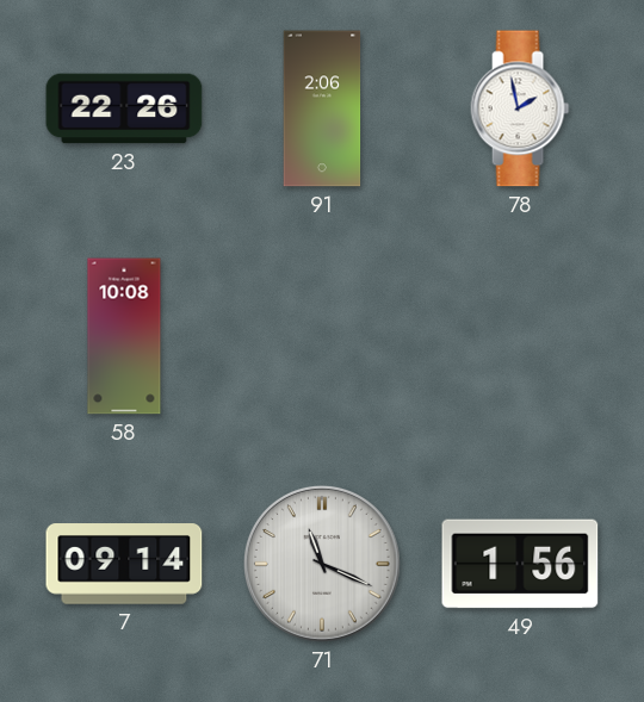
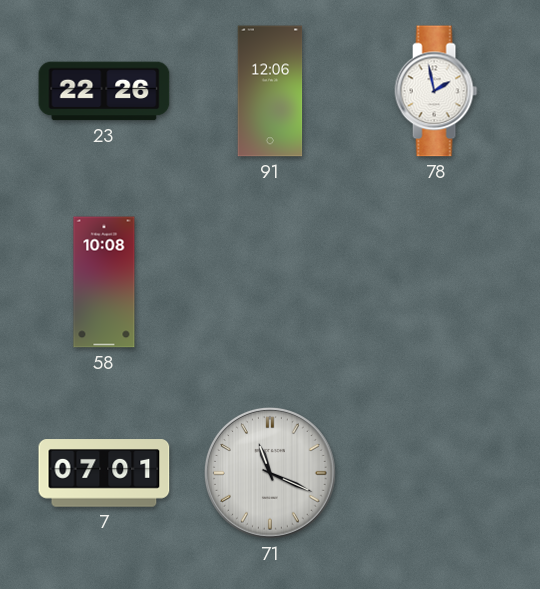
91: 2:06 -> 12:06 (270, 91)
7: 09:14 -> 07:01 (104, 473)
49: 1:56 -> none (520, 564)
